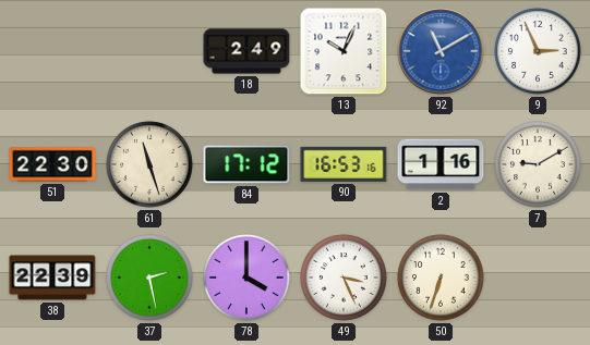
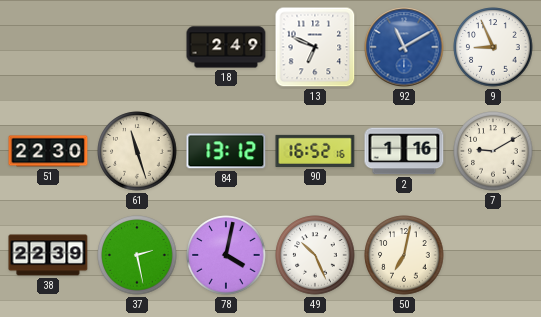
13: 10:04 -> 6:49 (315, 47)
9: 2:56 -> 8:56 (493, 47)
84: 17:12 -> 13:12 (226, 151)
90: 16:53 -> 16:52 (315, 151)
78: 4:00 -> 4:02 (226, 255)
49: 3:26 -> 10:26 (315, 255)
50: 6:33 -> 7:02 (404, 255)
